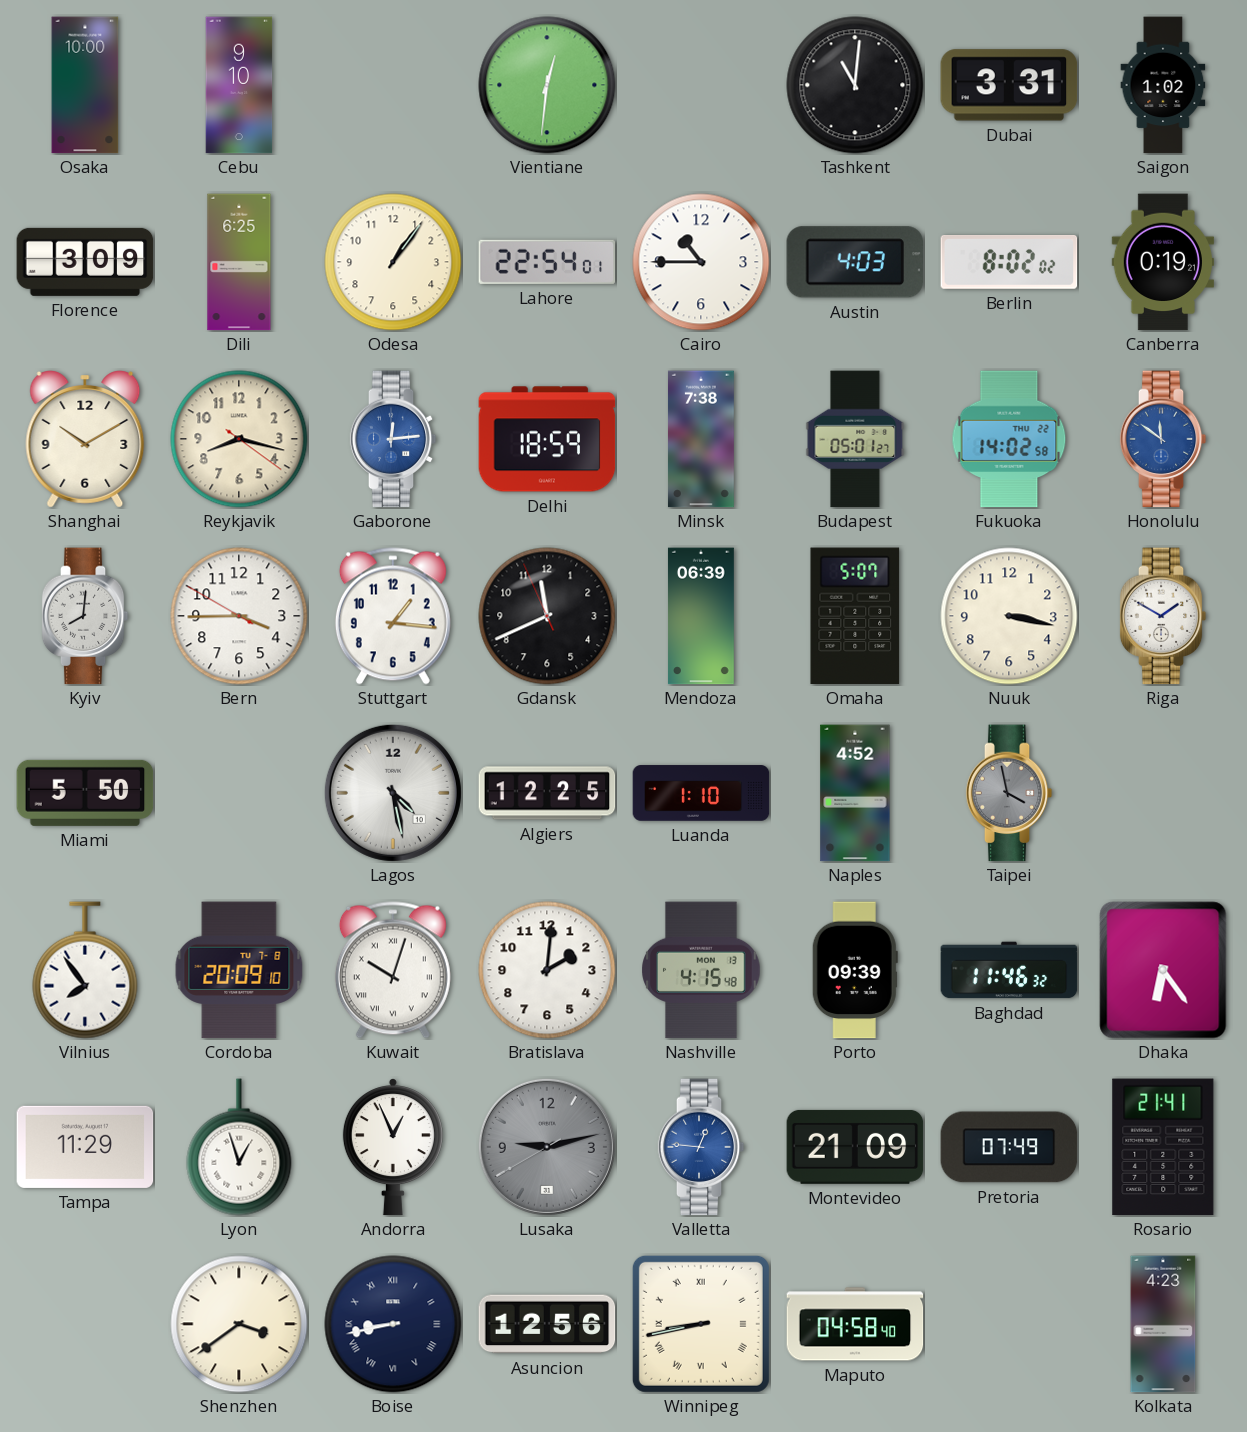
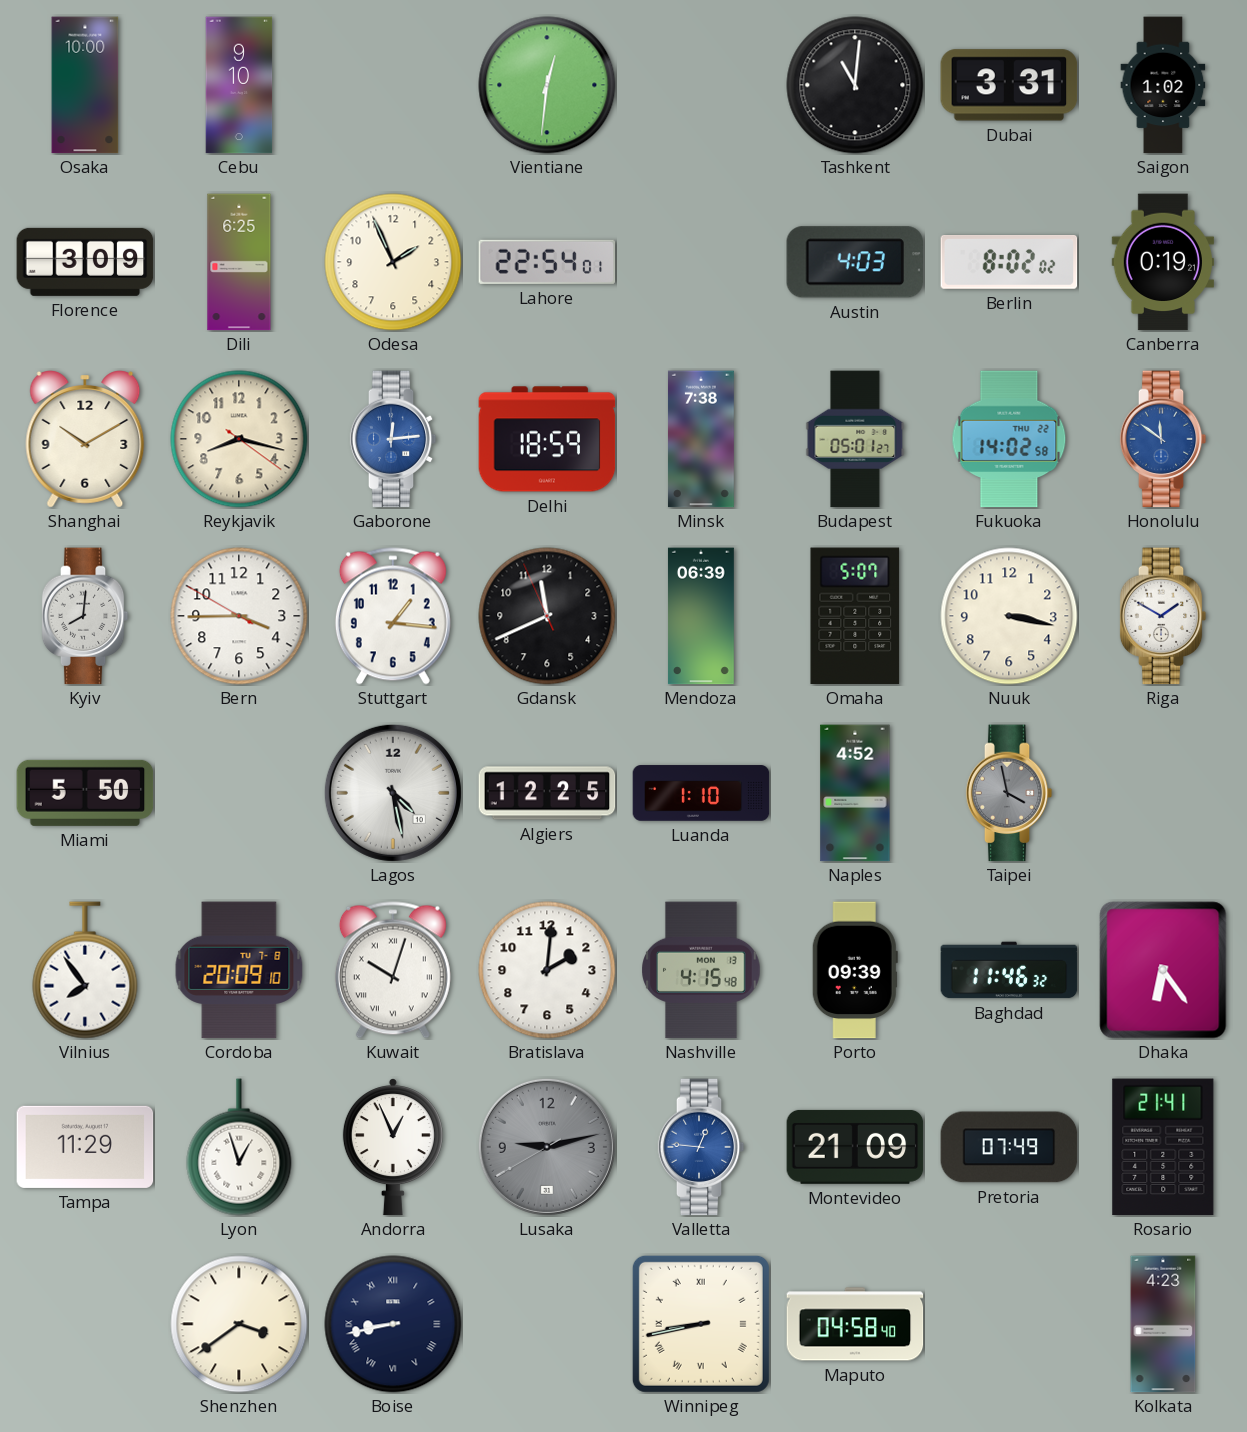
Odesa: 1:06 -> 1:56 (393, 262)
Cairo: 10:45 -> none (701, 262)
Asuncion: 12:56 -> none (547, 1324)
